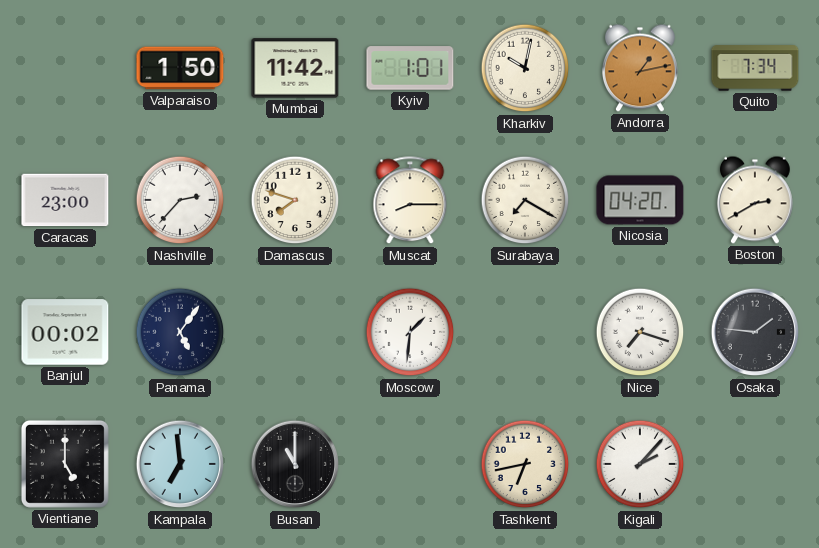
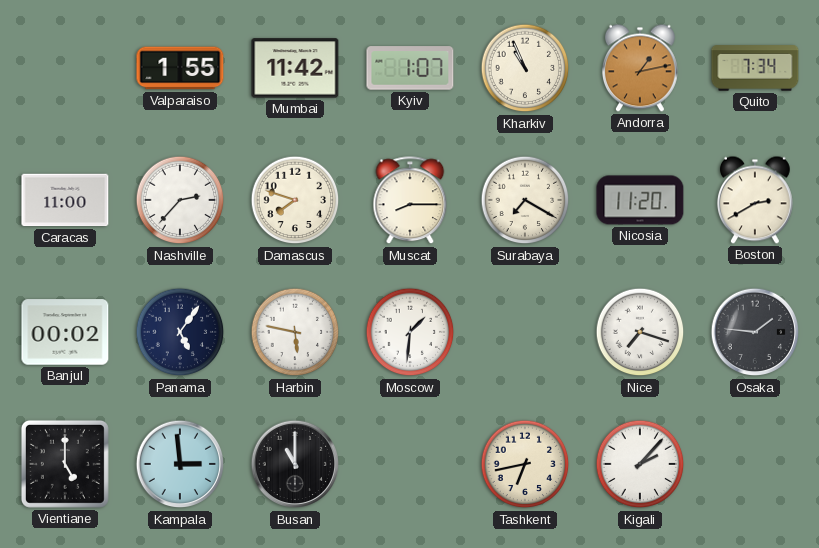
Valparaiso: 1:50 -> 1:55 (180, 68)
Kyiv: 1:01 -> 1:07 (410, 68)
Kharkiv: 10:02 -> 10:56 (525, 68)
Caracas: 23:00 -> 11:00 (65, 200)
Nicosia: 04:20 -> 11:20 (640, 200)
Harbin: none -> 5:47 (295, 332)
Kampala: 6:59 -> 2:59 (180, 464)
